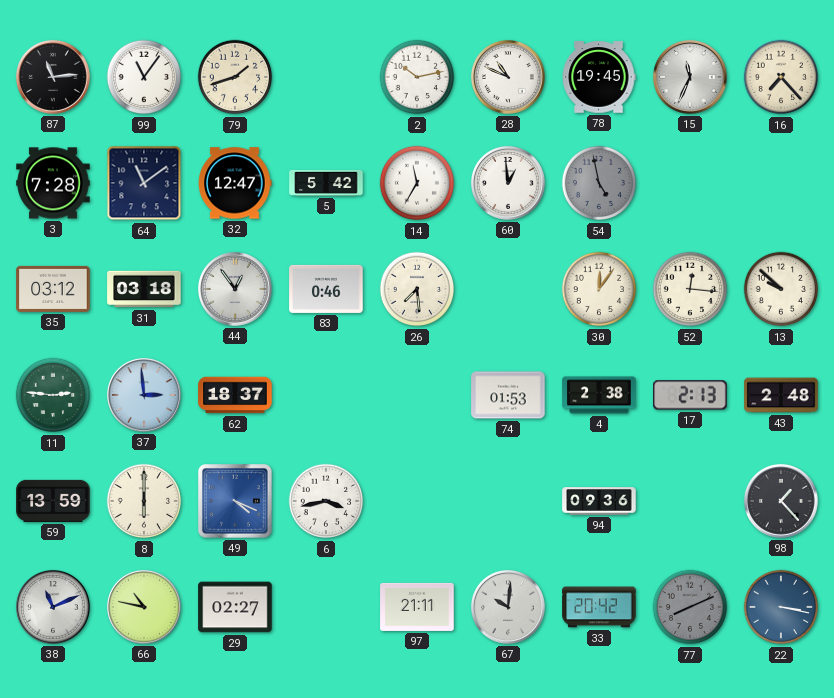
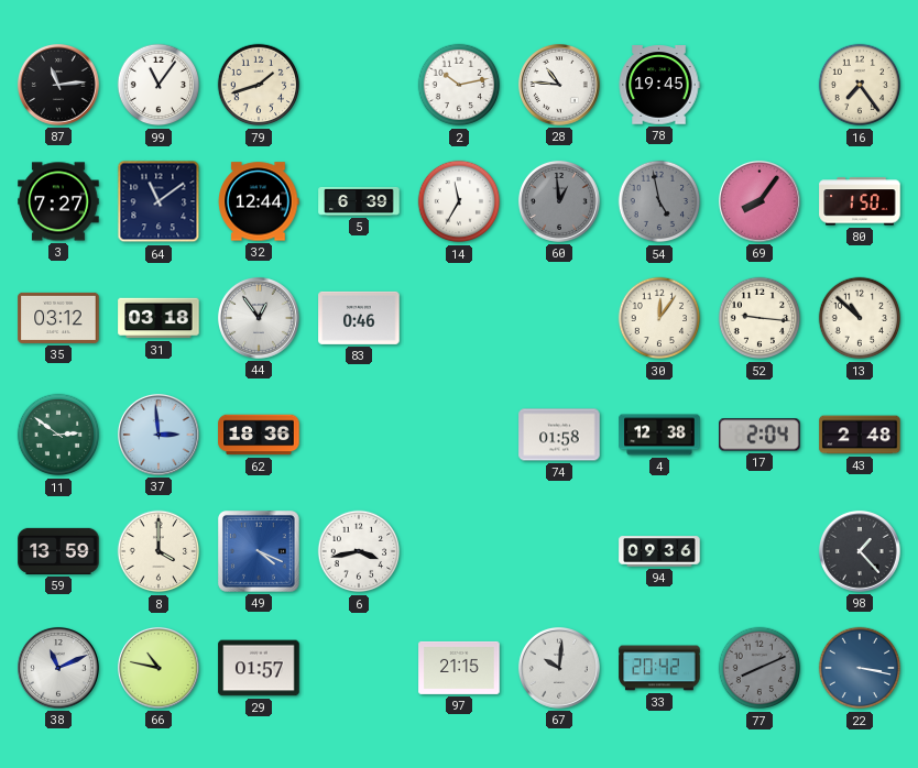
28: 10:49 -> 10:46 (559, 85)
15: 11:34 -> none (690, 77)
16: 7:23 -> 7:24 (860, 85)
3: 7:28 -> 7:27 (58, 201)
32: 12:47 -> 12:44 (259, 201)
5: 5:42 -> 6:39 (359, 201)
60 dial: white -> grey (559, 201)
69: none -> 8:06 (759, 201)
80: none -> 1:50 (860, 201)
26: 7:29 -> none (417, 289)
52: 12:16 -> 9:16 (759, 318)
13: 9:52 -> 10:52 (860, 318)
11: 2:46 -> 2:51 (58, 435)
62: 18:37 -> 18:36 (259, 435)
74: 01:53 -> 01:58 (559, 435)
4: 2:38 -> 12:38 (659, 435)
17: 2:13 -> 2:04 (759, 435)
8: 6:00 -> 4:00 (159, 551)
29: 02:27 -> 01:57 (259, 668)
97: 21:11 -> 21:15 (459, 668)
